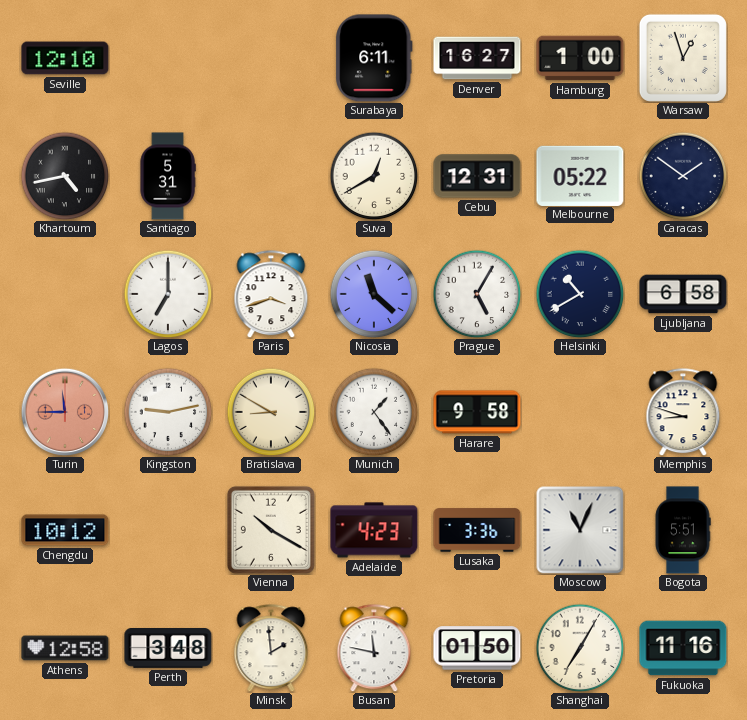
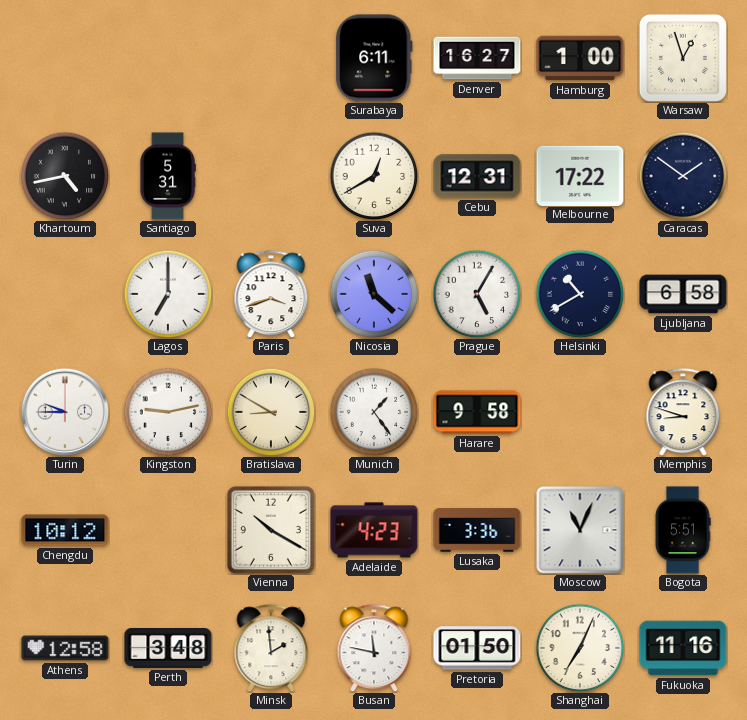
Seville: 12:10 -> none (65, 58)
Melbourne: 05:22 -> 17:22 (580, 175)
Turin: 11:45 -> 9:45 (65, 412)
Turin dial: salmon -> white (65, 412)
Shanghai: 7:05 -> 7:04 (580, 648)
